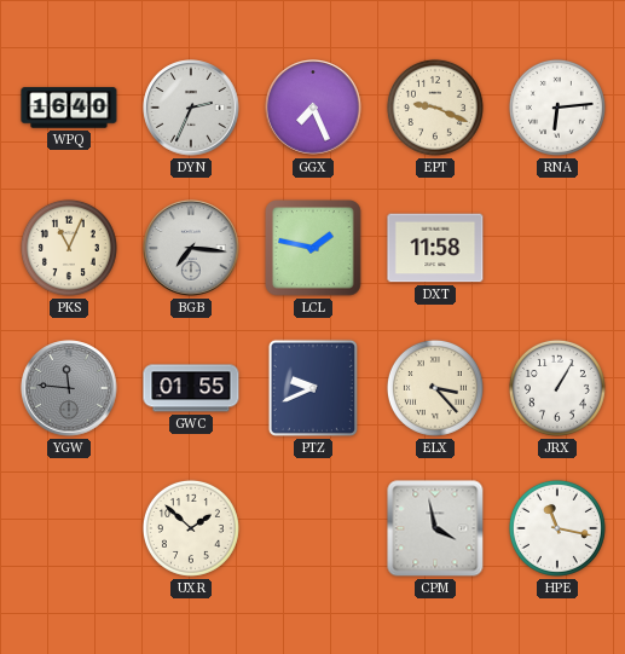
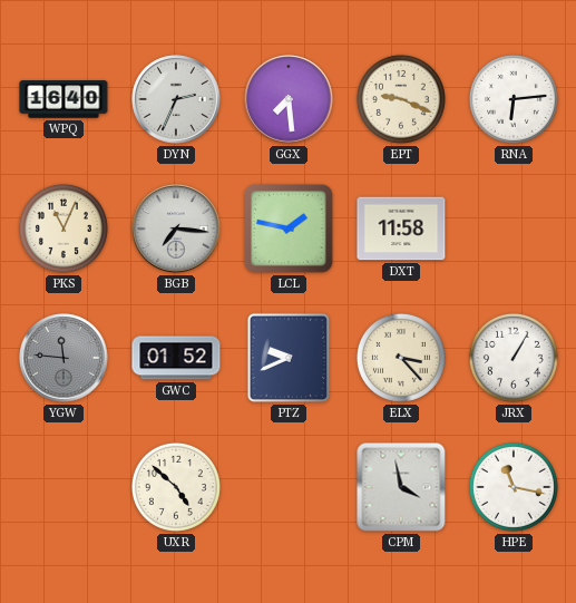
GGX: 7:26 -> 7:29 (289, 99)
GWC: 01:55 -> 01:52 (176, 358)
UXR: 1:52 -> 4:52 (176, 487)
